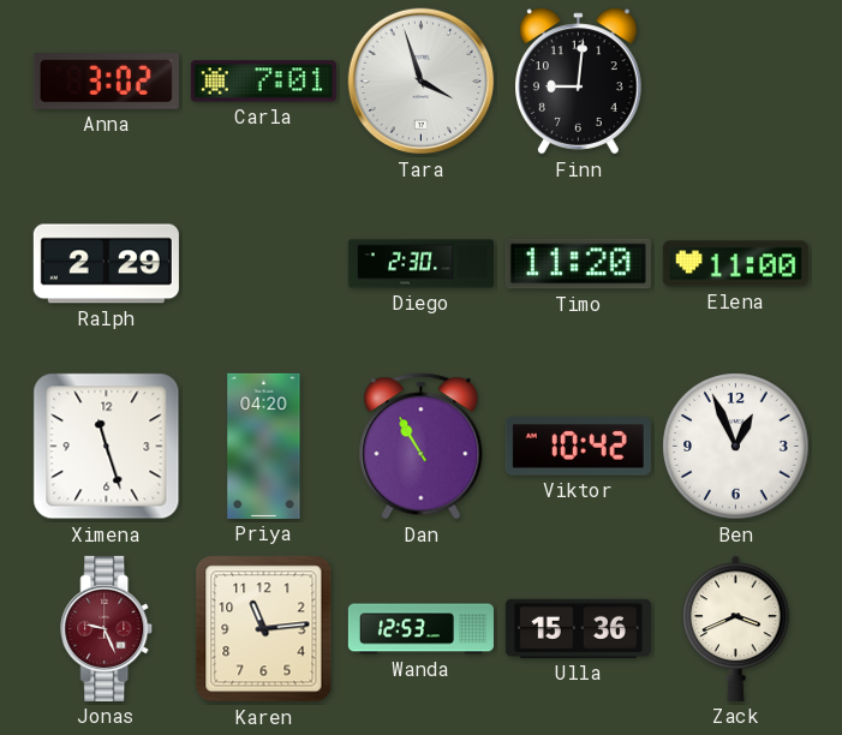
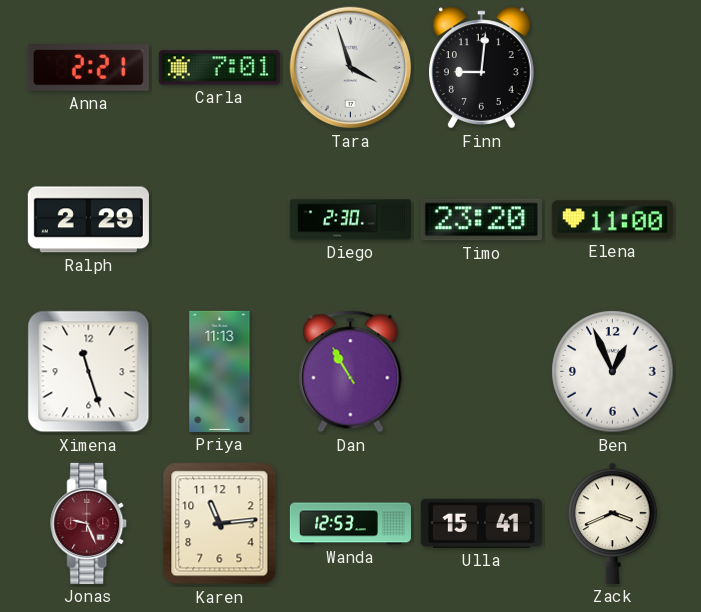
Anna: 3:02 -> 2:21 (88, 68)
Timo: 11:20 -> 23:20 (481, 220)
Priya: 04:20 -> 11:13 (220, 371)
Viktor: 10:42 -> none (578, 447)
Ulla: 15:36 -> 15:41 (481, 523)
